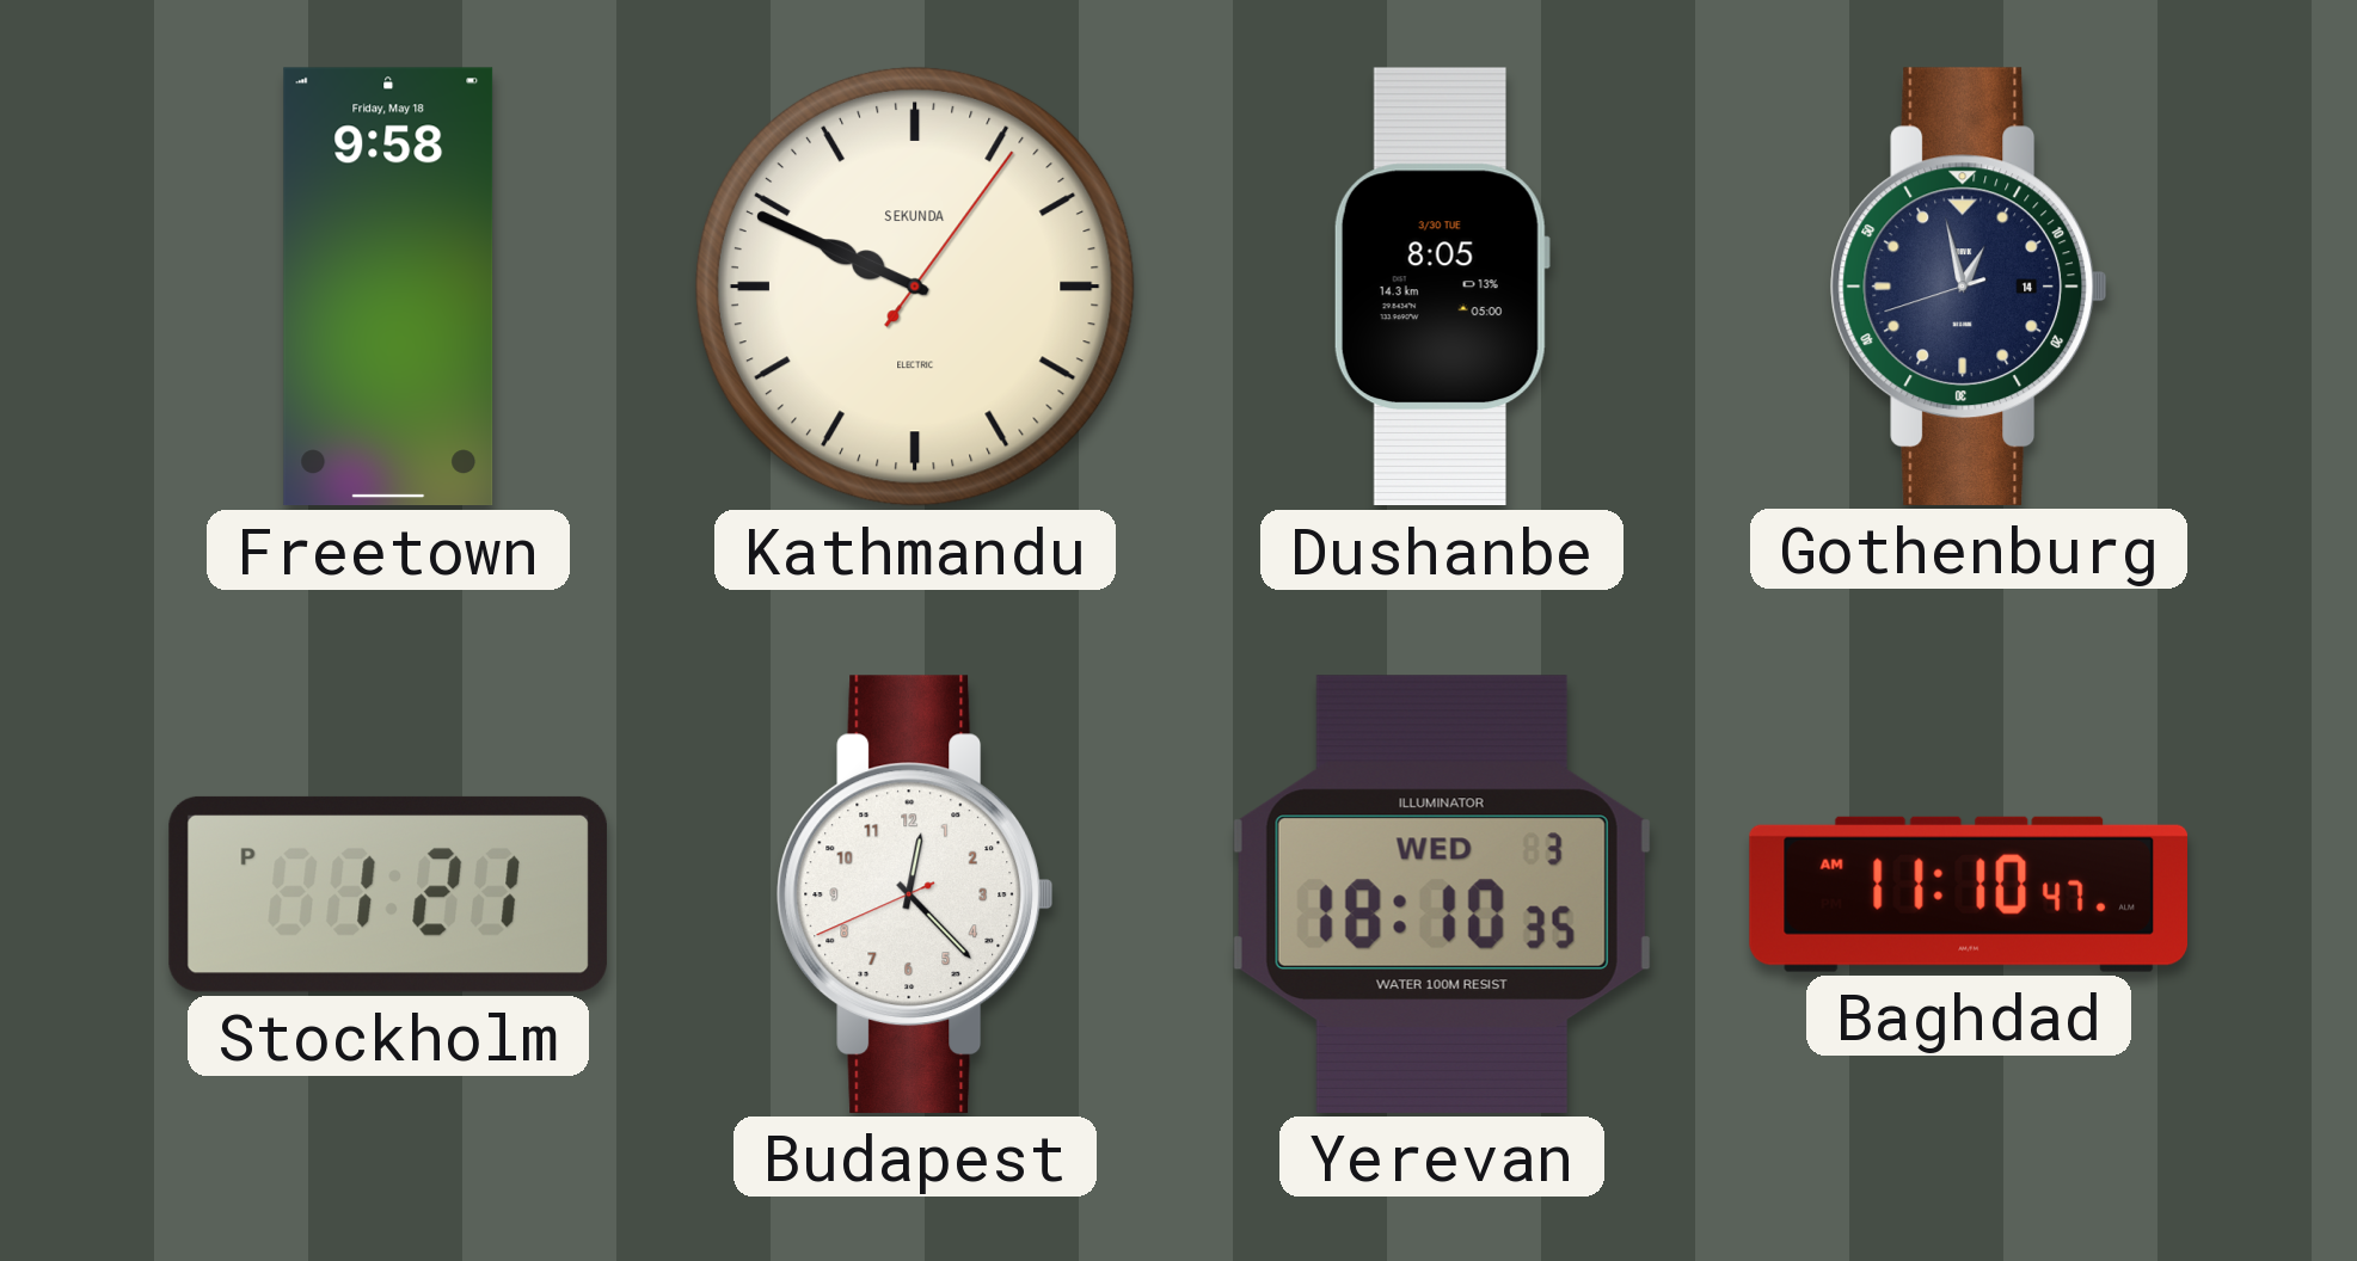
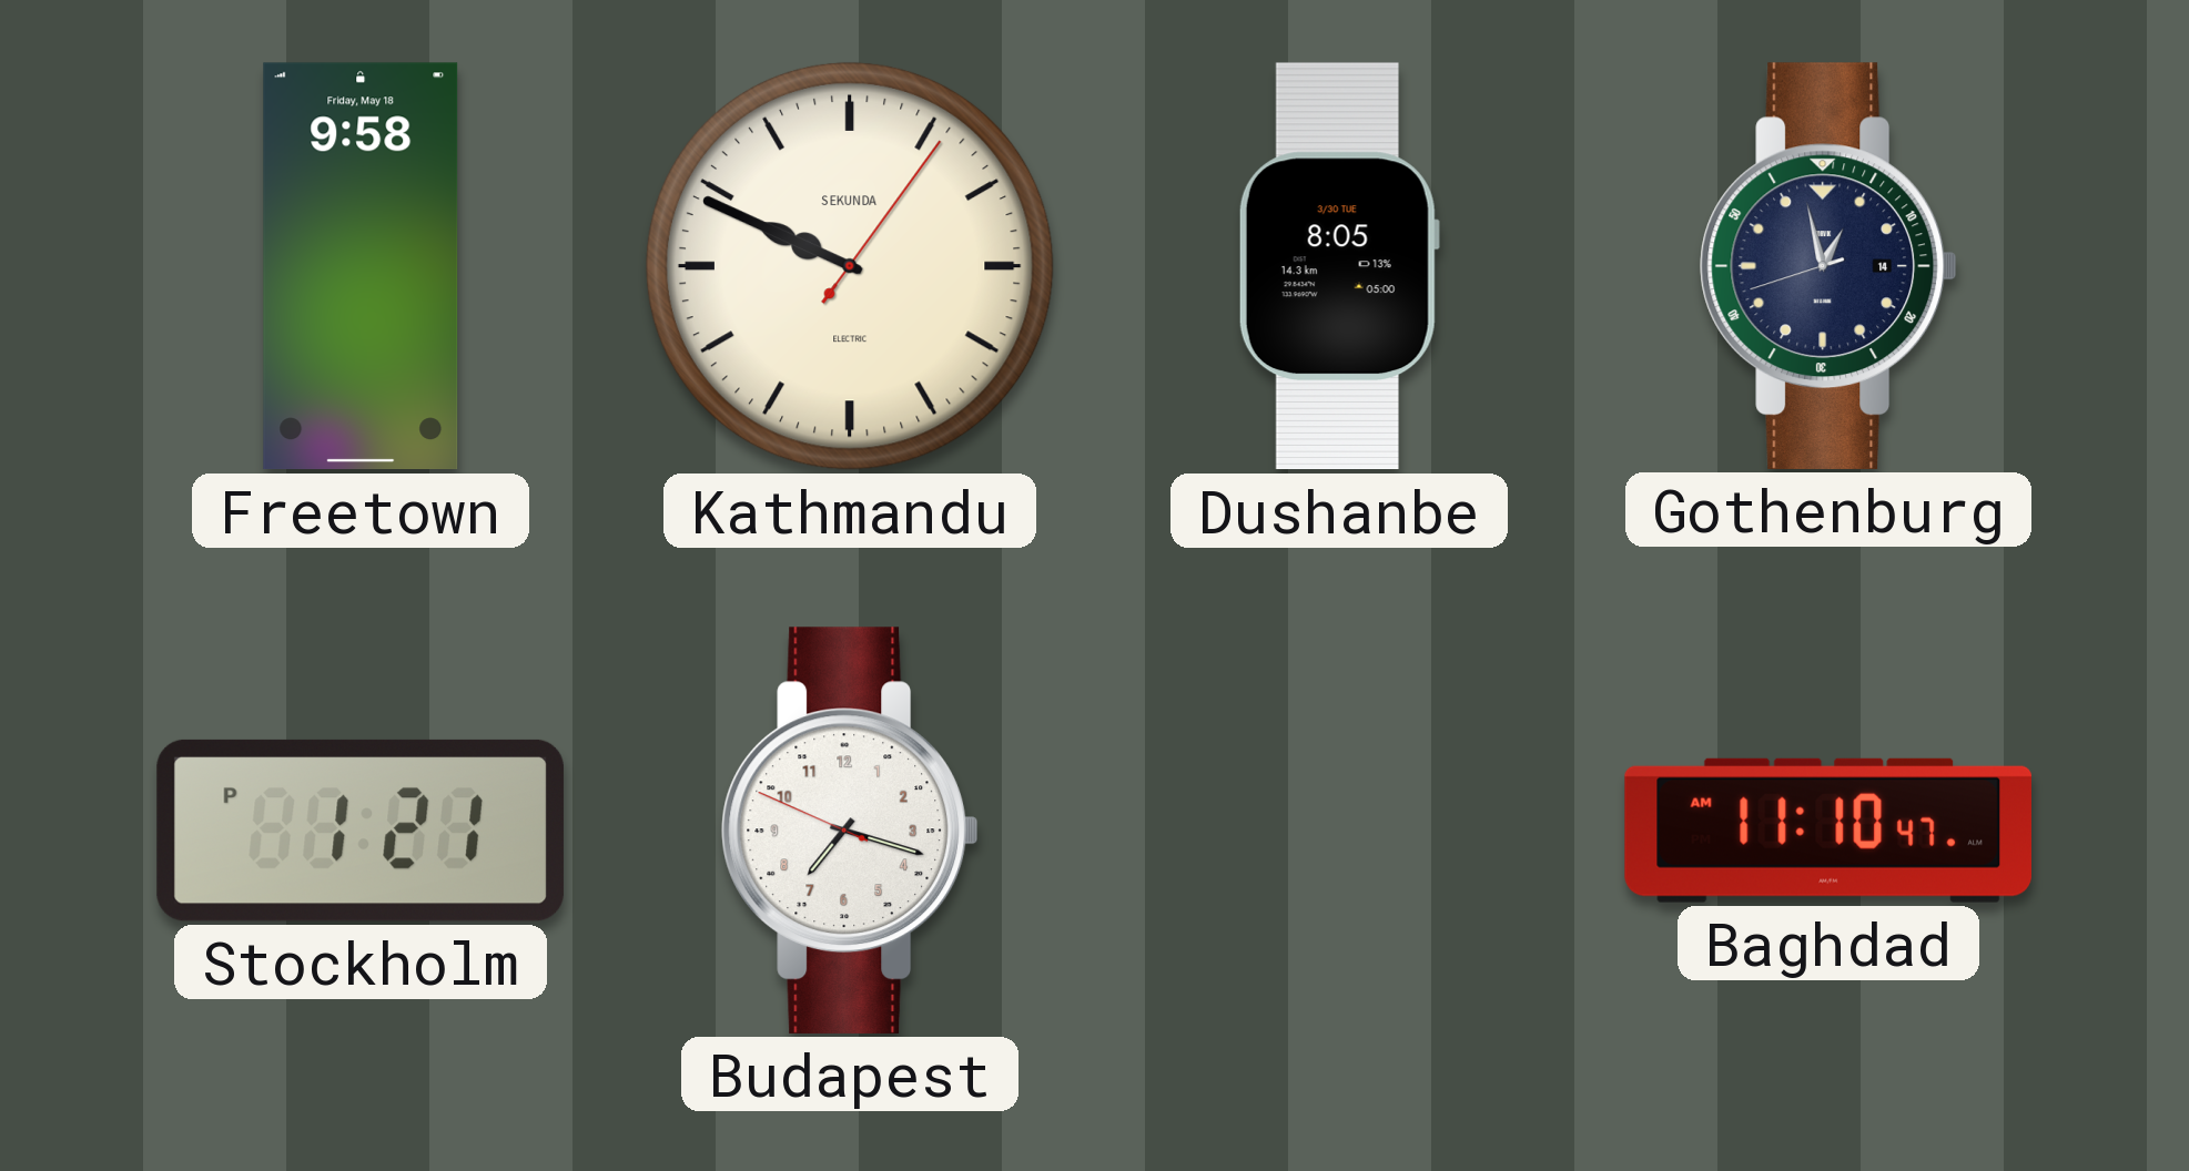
Budapest: 12:22 -> 7:17 (849, 831)
Yerevan: 18:10 -> none (1442, 894)
